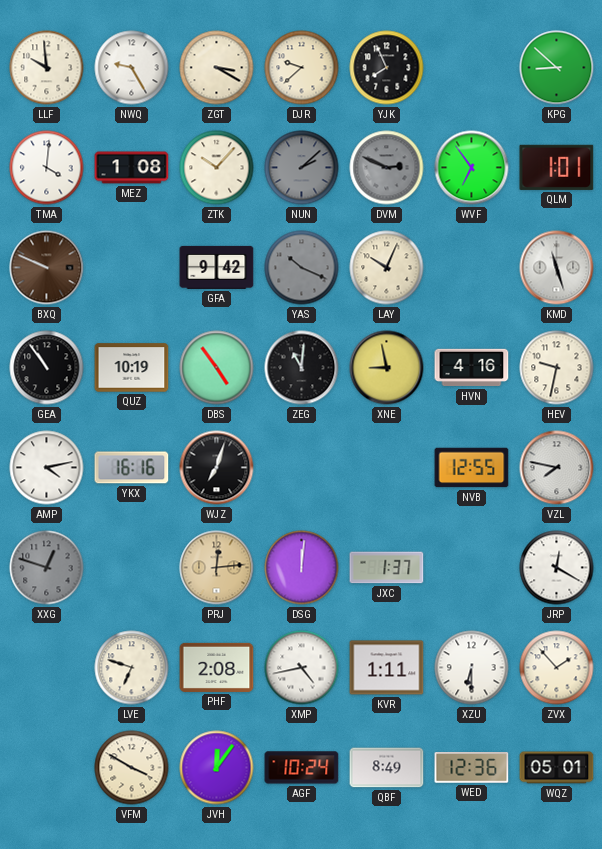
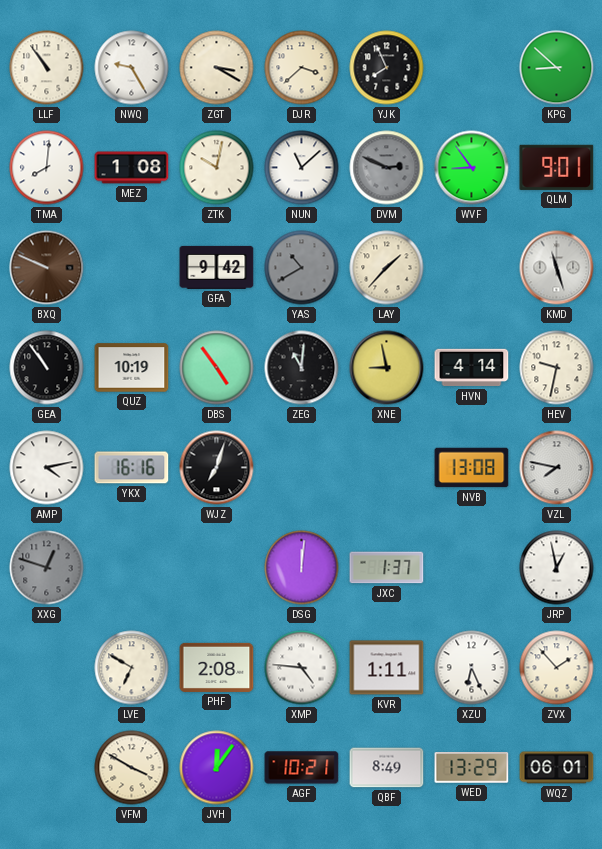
LLF: 9:59 -> 10:54 (47, 68)
DJR: 9:38 -> 3:38 (302, 68)
TMA: 4:01 -> 8:01 (47, 168)
ZTK: 10:07 -> 10:02 (217, 168)
NUN: 2:08 -> 11:08 (302, 168)
NUN dial: grey -> white (302, 168)
WVF: 6:54 -> 8:54 (472, 168)
QLM: 1:01 -> 9:01 (557, 167)
YAS: 10:19 -> 10:40 (302, 268)
LAY: 10:04 -> 1:37 (387, 268)
HVN: 4:16 -> 4:14 (472, 368)
NVB: 12:55 -> 13:08 (472, 468)
PRJ: 12:14 -> none (217, 568)
JRP: 12:20 -> 12:58 (557, 568)
LVE: 6:48 -> 6:50 (132, 668)
XMP: 4:43 -> 4:46 (302, 668)
XZU: 6:30 -> 6:26 (472, 668)
AGF: 10:24 -> 10:21 (302, 768)
WED: 12:36 -> 13:29 (472, 768)
WQZ: 05:01 -> 06:01 (557, 768)
